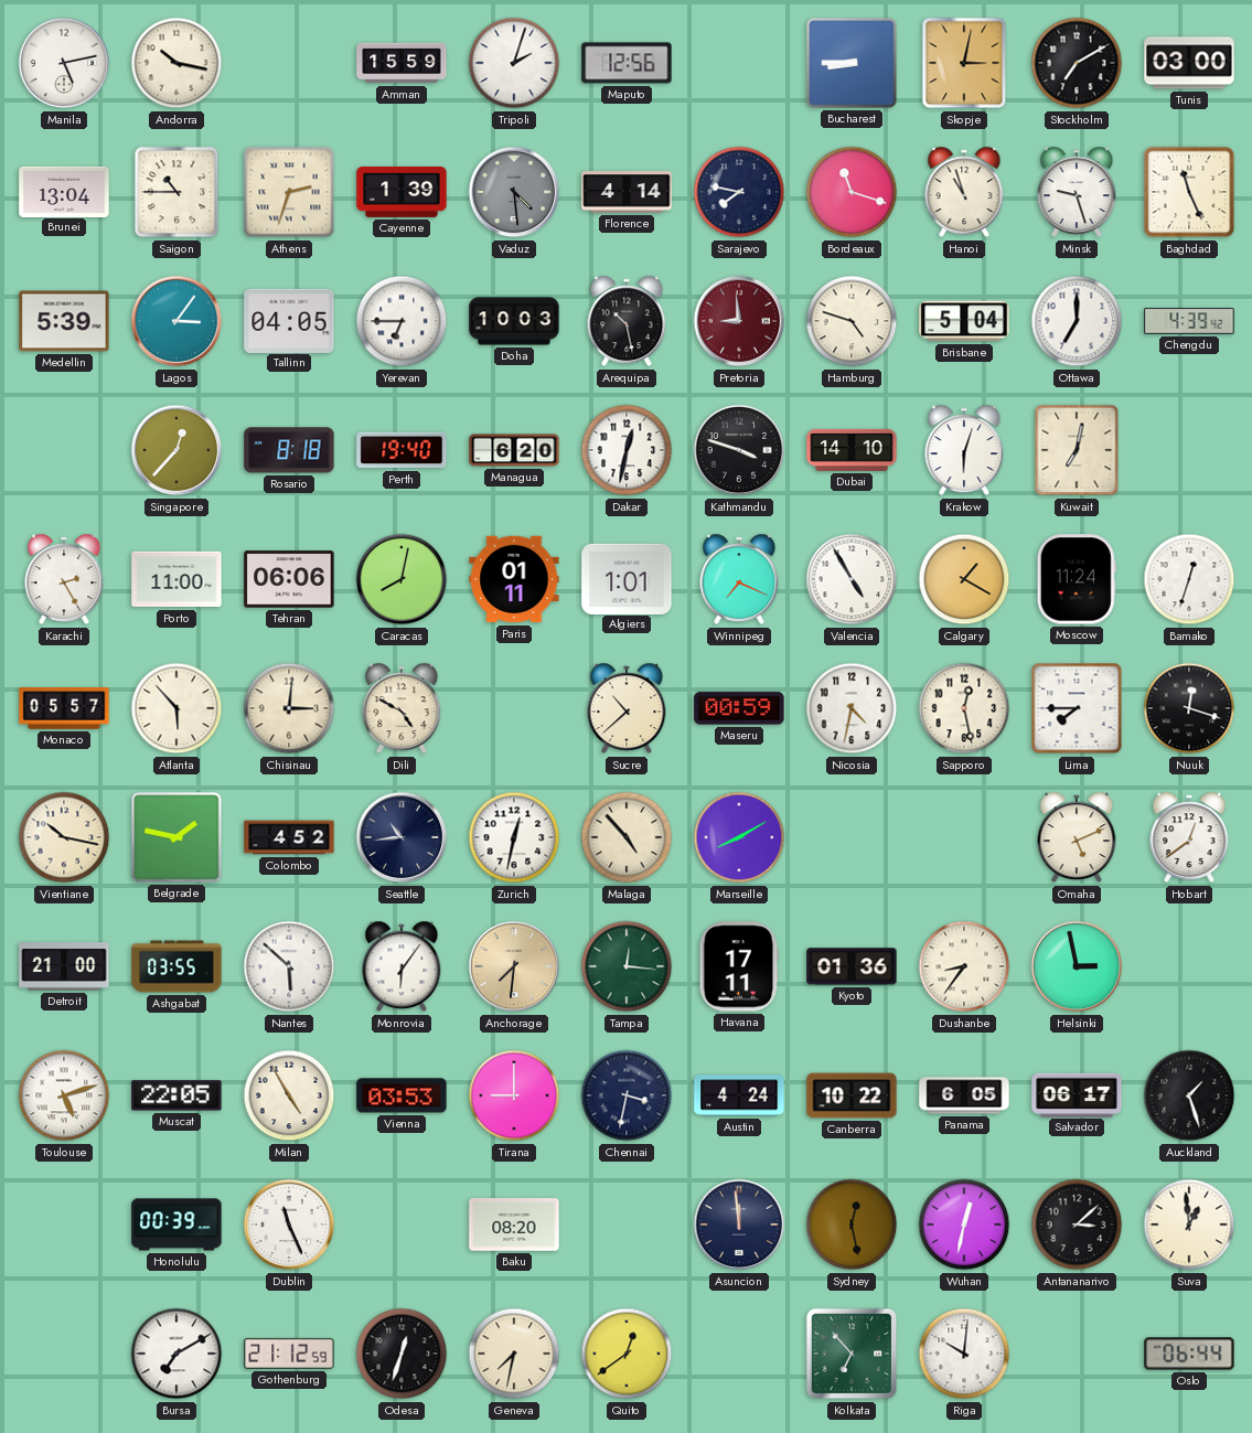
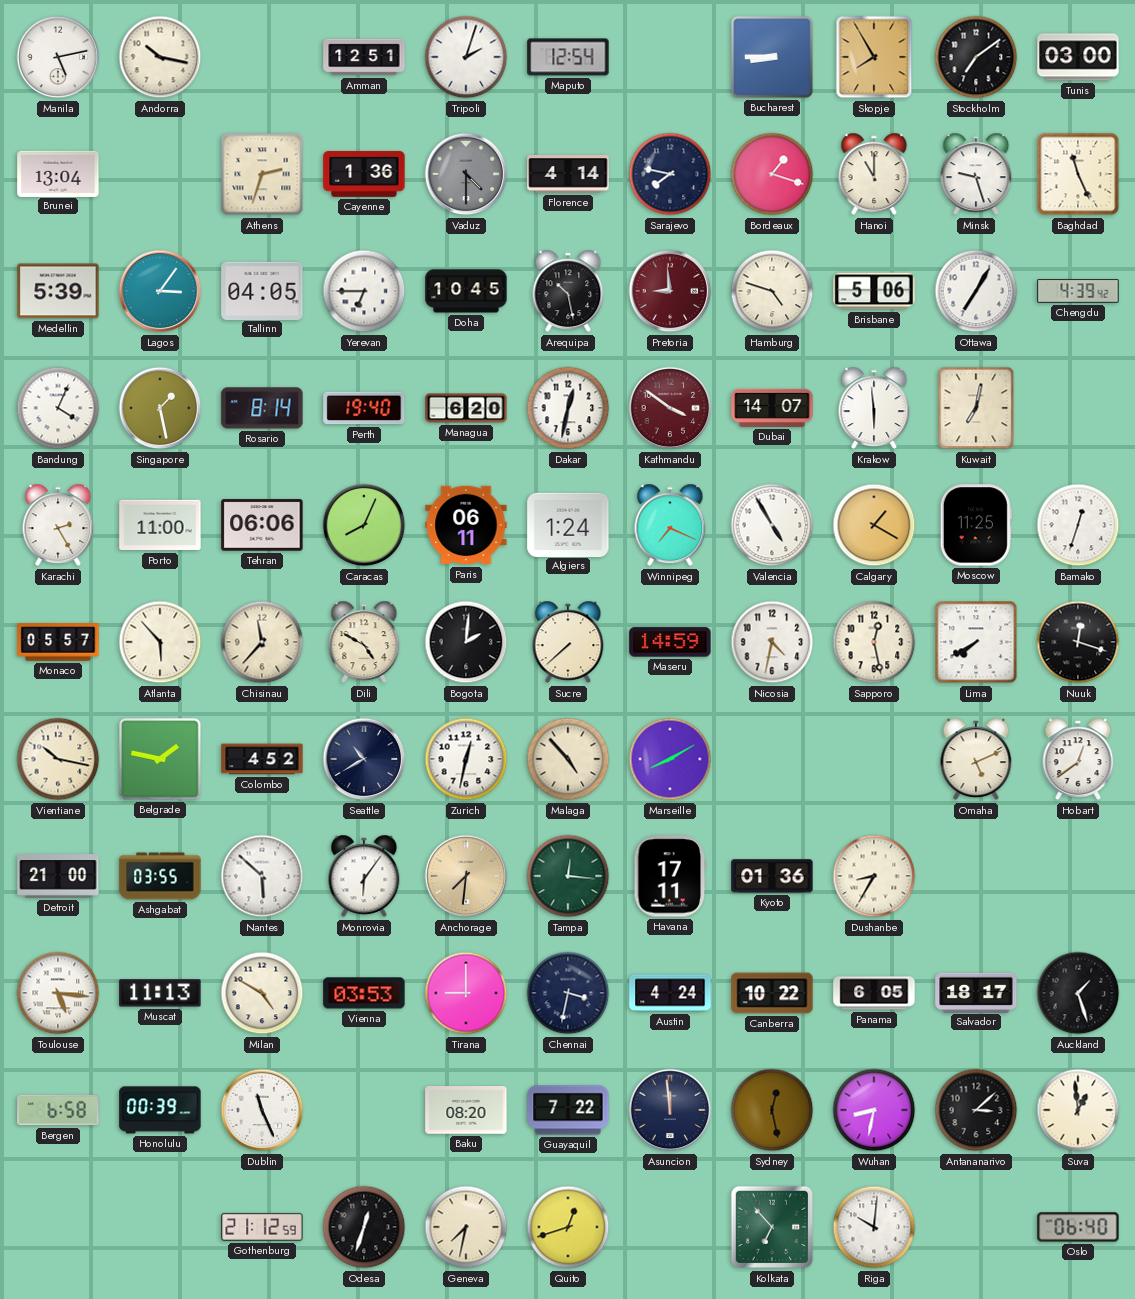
Amman: 15:59 -> 12:51 (364, 57)
Maputo: 12:56 -> 12:54 (568, 57)
Skopje: 3:02 -> 7:55 (874, 57)
Stockholm: 7:10 -> 7:09 (976, 57)
Saigon: 10:45 -> none (176, 192)
Cayenne: 1:39 -> 1:36 (364, 174)
Vaduz: 4:29 -> 4:30 (466, 174)
Bordeaux: 11:18 -> 1:18 (772, 174)
Hanoi: 10:57 -> 11:00 (874, 174)
Doha: 10:03 -> 10:45 (466, 291)
Brisbane: 5:04 -> 5:06 (874, 291)
Ottawa: 7:00 -> 7:05 (976, 291)
Bandung: none -> 4:04 (58, 408)
Singapore: 12:37 -> 1:28 (160, 408)
Rosario: 8:18 -> 8:14 (262, 408)
Kathmandu: 3:48 -> 3:51 (670, 408)
Kathmandu dial: black -> burgundy (670, 408)
Dubai: 14:10 -> 14:07 (772, 408)
Krakow: 6:03 -> 5:59 (874, 408)
Caracas: 8:02 -> 8:04 (364, 525)
Paris: 01:11 -> 06:11 (466, 525)
Algiers: 1:01 -> 1:24 (568, 524)
Moscow: 11:24 -> 11:25 (976, 525)
Chisinau: 3:01 -> 11:37 (262, 642)
Bogota: none -> 2:01 (466, 642)
Sucre: 10:38 -> 7:38 (568, 642)
Maseru: 00:59 -> 14:59 (670, 642)
Lima: 7:45 -> 7:40 (976, 642)
Seattle: 10:44 -> 10:40 (364, 759)
Dushanbe: 8:36 -> 8:35 (874, 876)
Helsinki: 2:58 -> none (1077, 966)
Toulouse: 5:12 -> 5:16 (58, 993)
Muscat: 22:05 -> 11:13 (160, 993)
Milan: 4:55 -> 4:50 (262, 993)
Salvador: 06:17 -> 18:17 (976, 992)
Bergen: none -> 6:58 (58, 1110)
Guayaquil: none -> 7:22 (568, 1110)
Wuhan: 12:32 -> 8:32 (874, 1110)
Bursa: 7:10 -> none (176, 1354)
Quito: 12:39 -> 12:42 (568, 1227)
Oslo: 06:44 -> 06:40 (1078, 1227)
